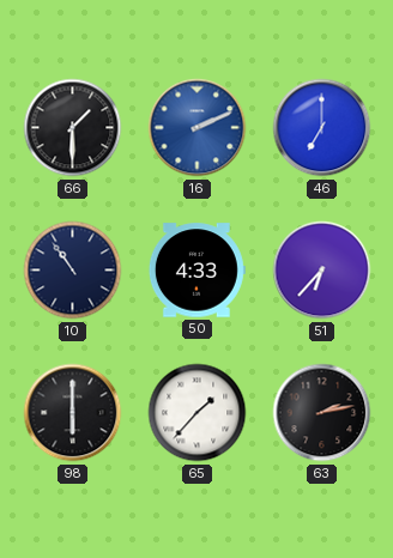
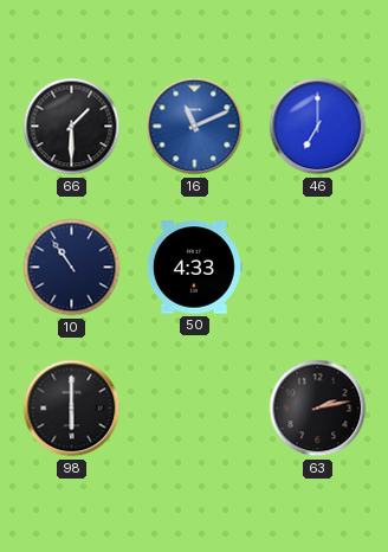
16: 2:11 -> 11:11 (195, 127)
51: 6:37 -> none (322, 271)
65: 1:37 -> none (198, 413)
